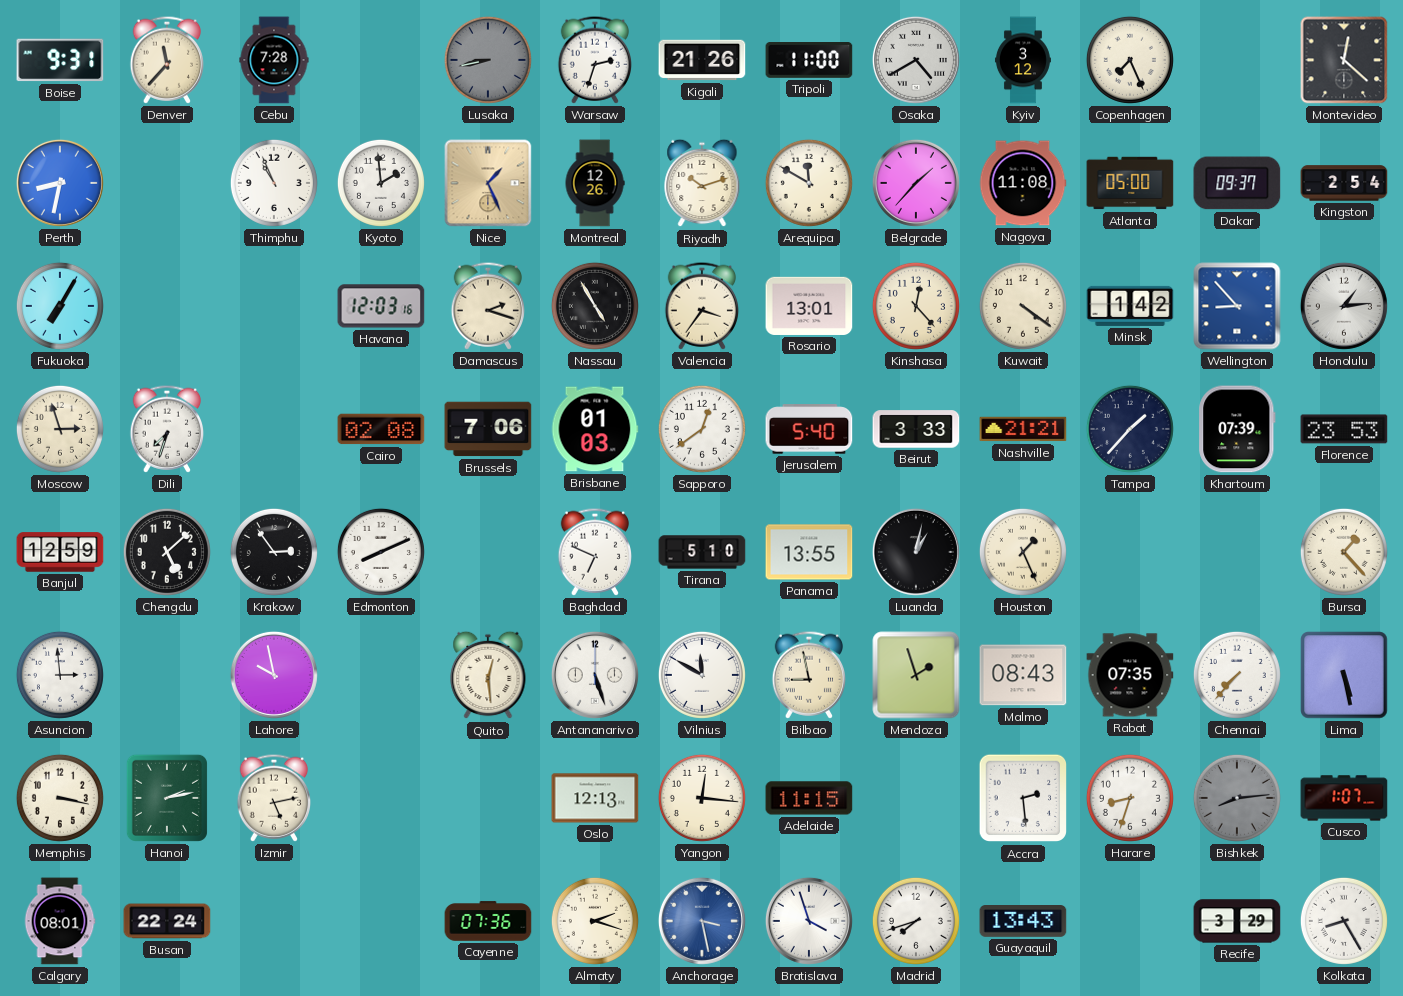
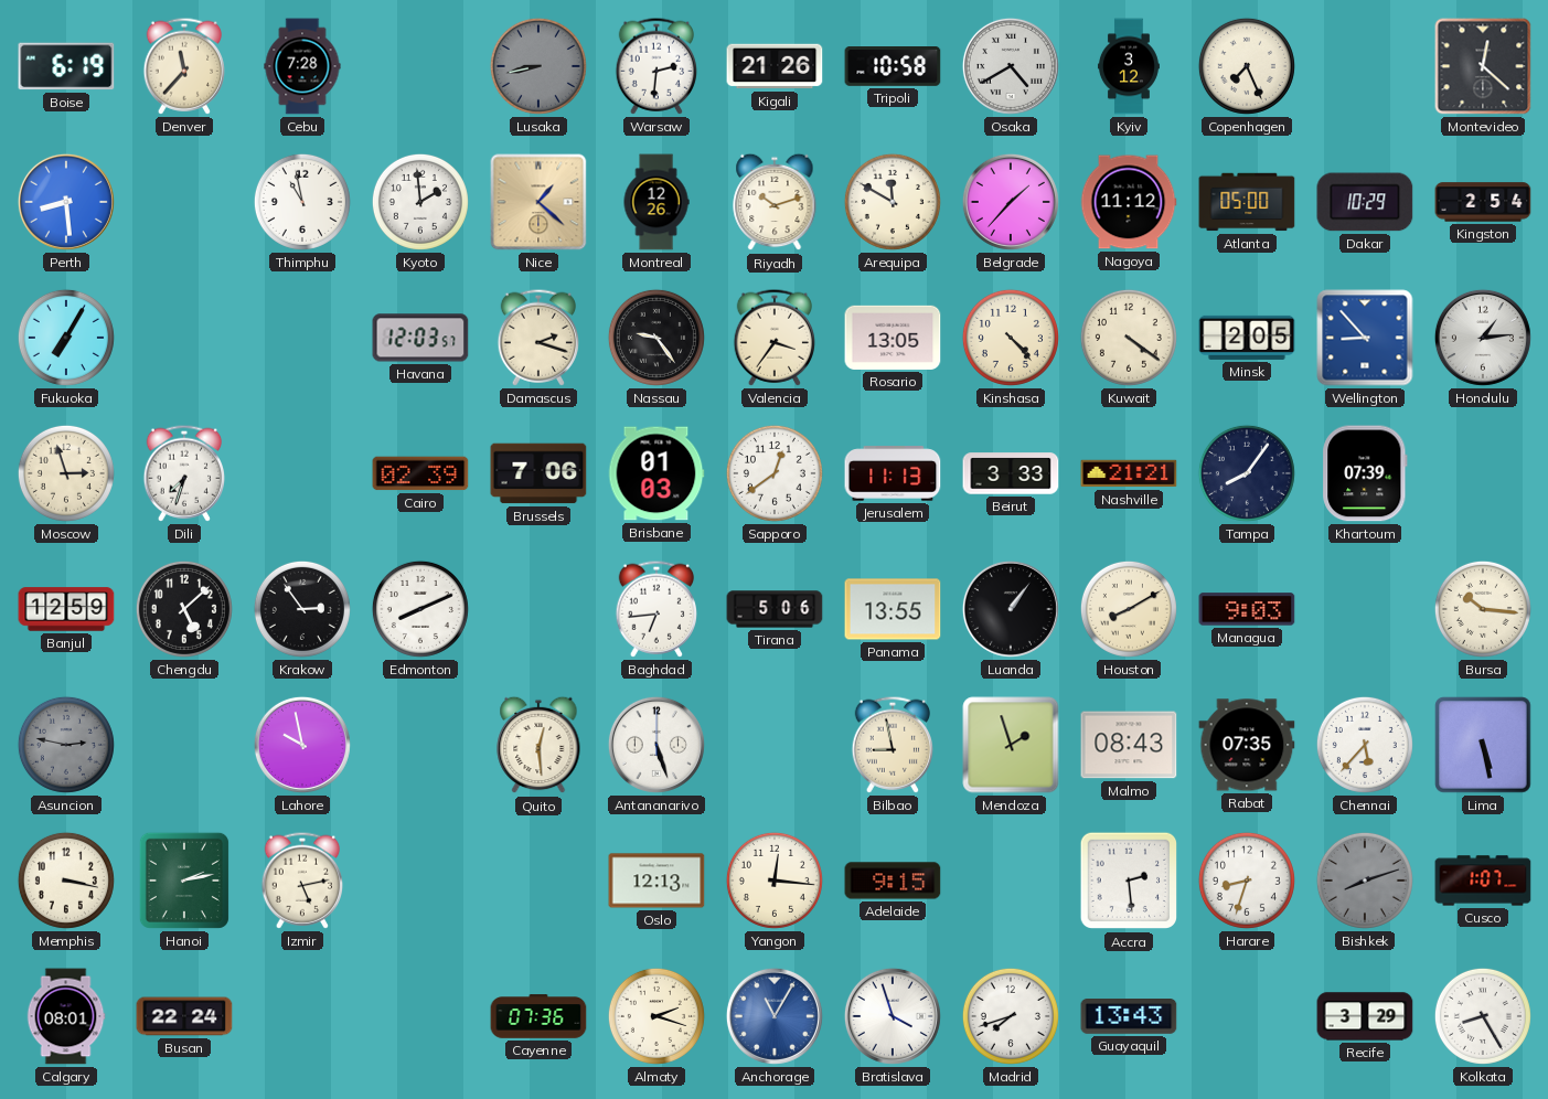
Boise: 9:31 -> 6:19 (66, 66)
Warsaw: 2:33 -> 2:31 (655, 66)
Tripoli: 11:00 -> 10:58 (893, 67)
Perth: 8:32 -> 8:29 (66, 202)
Thimphu: 10:56 -> 10:58 (302, 202)
Nice: 1:26 -> 1:22 (538, 202)
Nagoya: 11:08 -> 11:12 (1129, 202)
Dakar: 09:37 -> 10:29 (1365, 202)
Havana: 12:03:16 -> 12:03:57 (420, 338)
Nassau: 4:55 -> 9:24 (656, 338)
Rosario: 13:01 -> 13:05 (893, 338)
Kinshasa: 12:23 -> 4:23 (1011, 338)
Minsk: 1:42 -> 2:05 (1247, 338)
Cairo: 02:08 -> 02:39 (420, 473)
Jerusalem: 5:40 -> 11:13 (893, 473)
Tampa: 1:37 -> 8:06 (1247, 473)
Florence: 23:53 -> none (1344, 429)
Baghdad: 6:49 -> 6:44 (655, 609)
Tirana: 5:10 -> 5:06 (775, 609)
Luanda: 1:02 -> 1:06 (1011, 609)
Houston: 1:26 -> 8:10 (1129, 609)
Managua: none -> 9:03 (1247, 609)
Bursa: 1:23 -> 10:16 (1483, 609)
Asuncion: 2:59 -> 2:47 (66, 745)
Asuncion dial: white -> grey (66, 745)
Vilnius: 11:50 -> none (702, 675)
Chennai: 7:37 -> 5:37 (1365, 745)
Adelaide: 11:15 -> 9:15 (893, 881)
Bishkek: 8:14 -> 8:12 (1365, 881)
Anchorage: 3:28 -> 11:05 (775, 1016)
